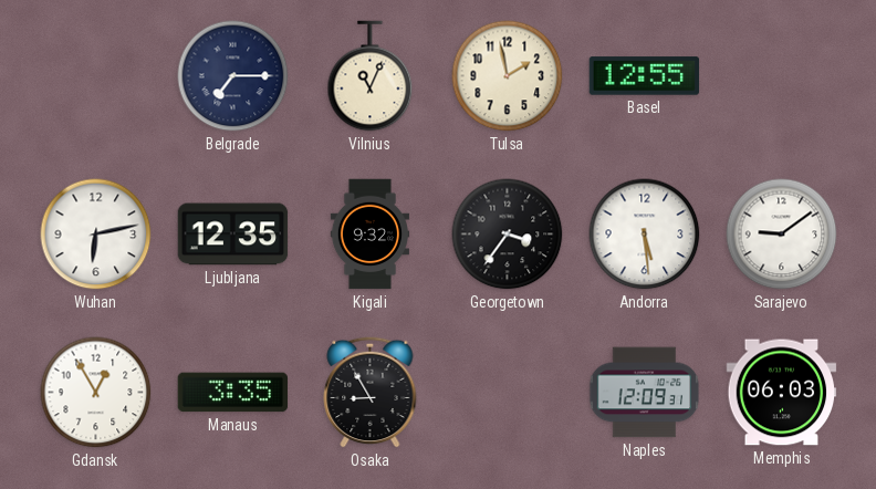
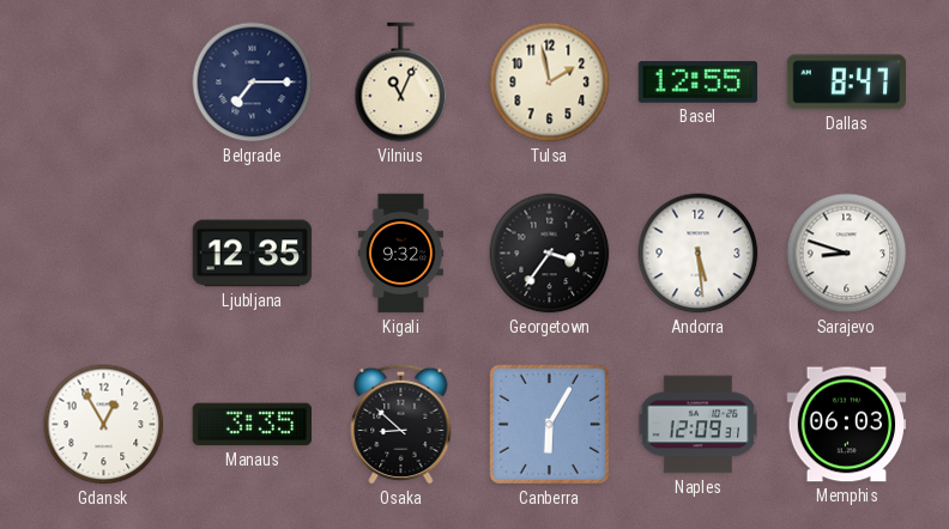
Dallas: none -> 8:47 (847, 83)
Wuhan: 6:13 -> none (96, 235)
Sarajevo: 9:09 -> 8:48 (847, 254)
Osaka: 8:55 -> 8:52 (401, 424)
Canberra: none -> 6:05 (549, 424)
